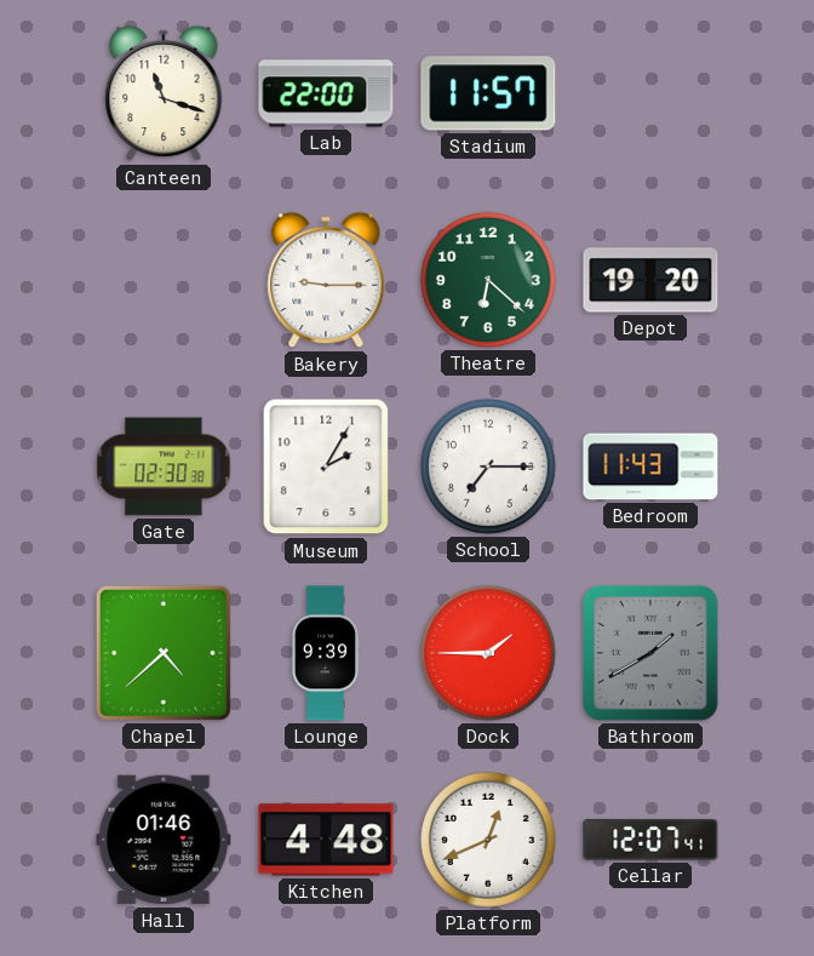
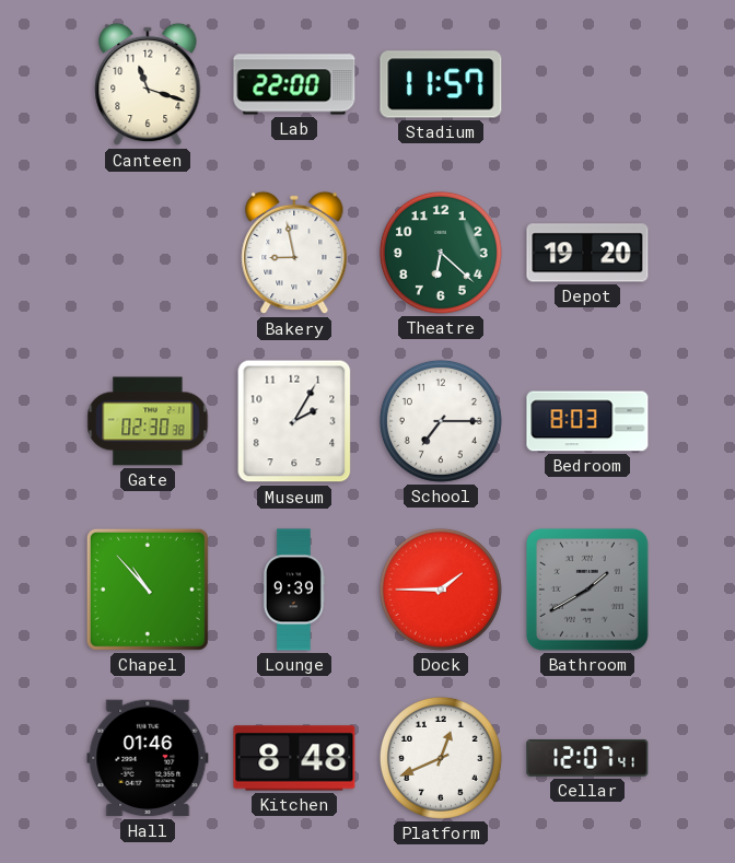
Bakery: 9:15 -> 8:58 (294, 253)
Bedroom: 11:43 -> 8:03 (587, 421)
Chapel: 4:38 -> 10:53 (148, 590)
Kitchen: 4:48 -> 8:48 (294, 758)
